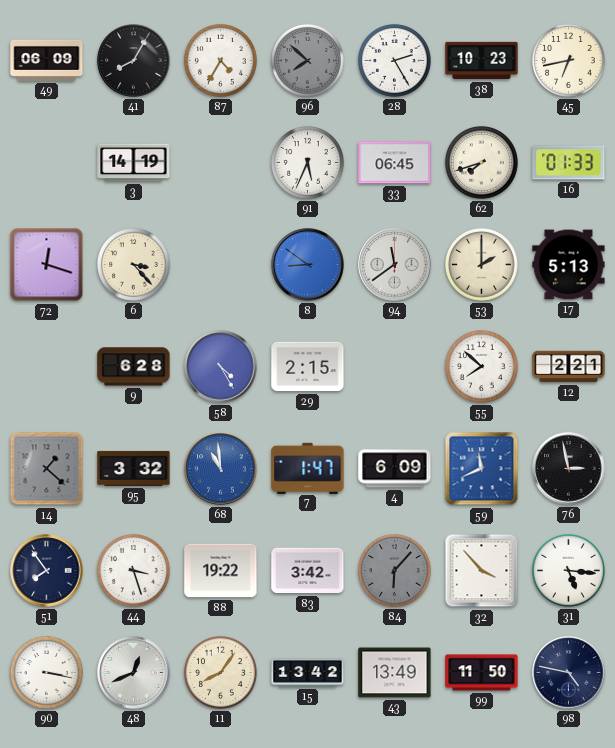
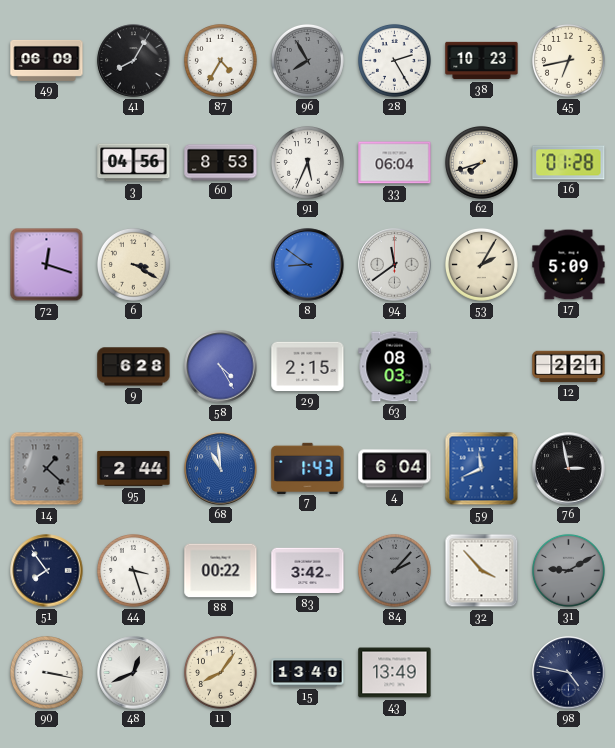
96: 7:52 -> 7:55 (307, 60)
3: 14:19 -> 04:56 (134, 163)
60: none -> 8:53 (221, 163)
33: 06:45 -> 06:04 (395, 163)
16: 01:33 -> 01:28 (569, 163)
6: 3:23 -> 3:20 (133, 264)
53: 2:00 -> 2:05 (481, 264)
17: 5:13 -> 5:09 (569, 265)
63: none -> 08:03 (395, 367)
55: 7:52 -> none (481, 366)
95: 3:32 -> 2:44 (134, 468)
7: 1:47 -> 1:43 (308, 468)
4: 6:09 -> 6:04 (395, 469)
88: 19:22 -> 00:22 (221, 571)
84: 6:07 -> 2:07 (394, 570)
31: 5:16 -> 9:10 (568, 570)
31 dial: white -> grey (568, 570)
15: 13:42 -> 13:40 (308, 673)
99: 11:50 -> none (482, 673)
